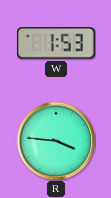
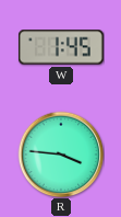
W: 1:53 -> 1:45 (62, 47)
